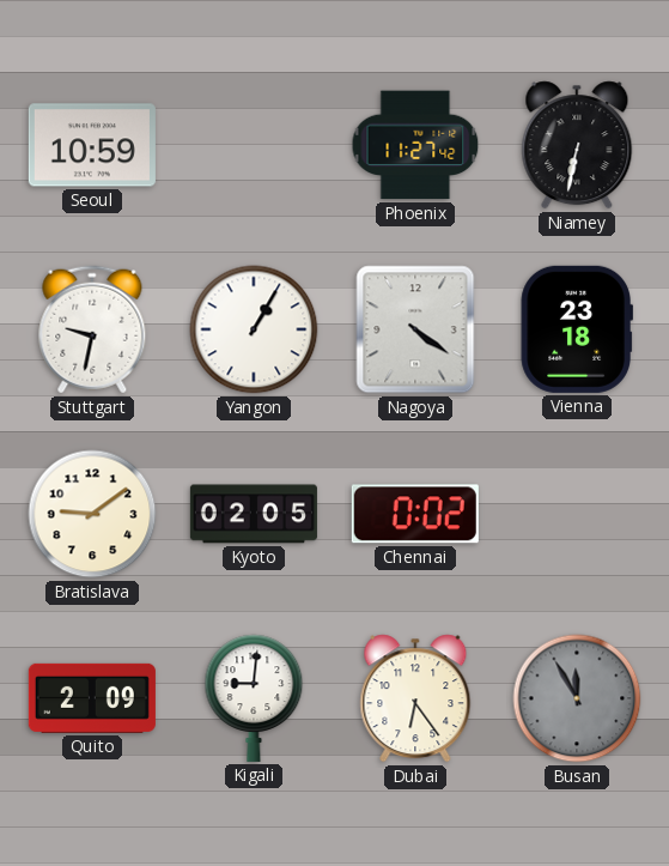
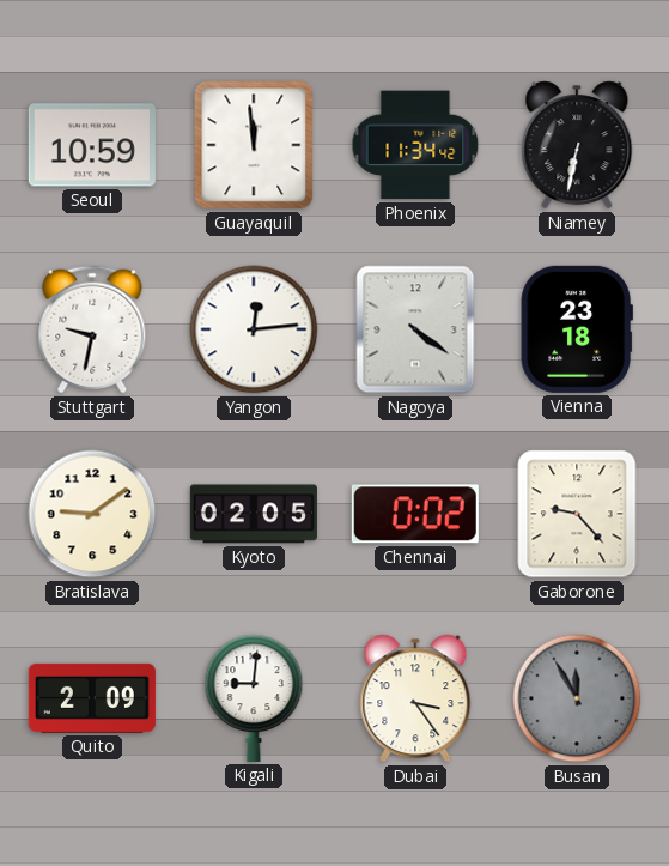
Guayaquil: none -> 11:59 (254, 145)
Phoenix: 11:27 -> 11:34 (415, 145)
Yangon: 1:05 -> 12:14 (254, 329)
Gaborone: none -> 9:23 (577, 514)
Dubai: 6:24 -> 3:24 (415, 698)
